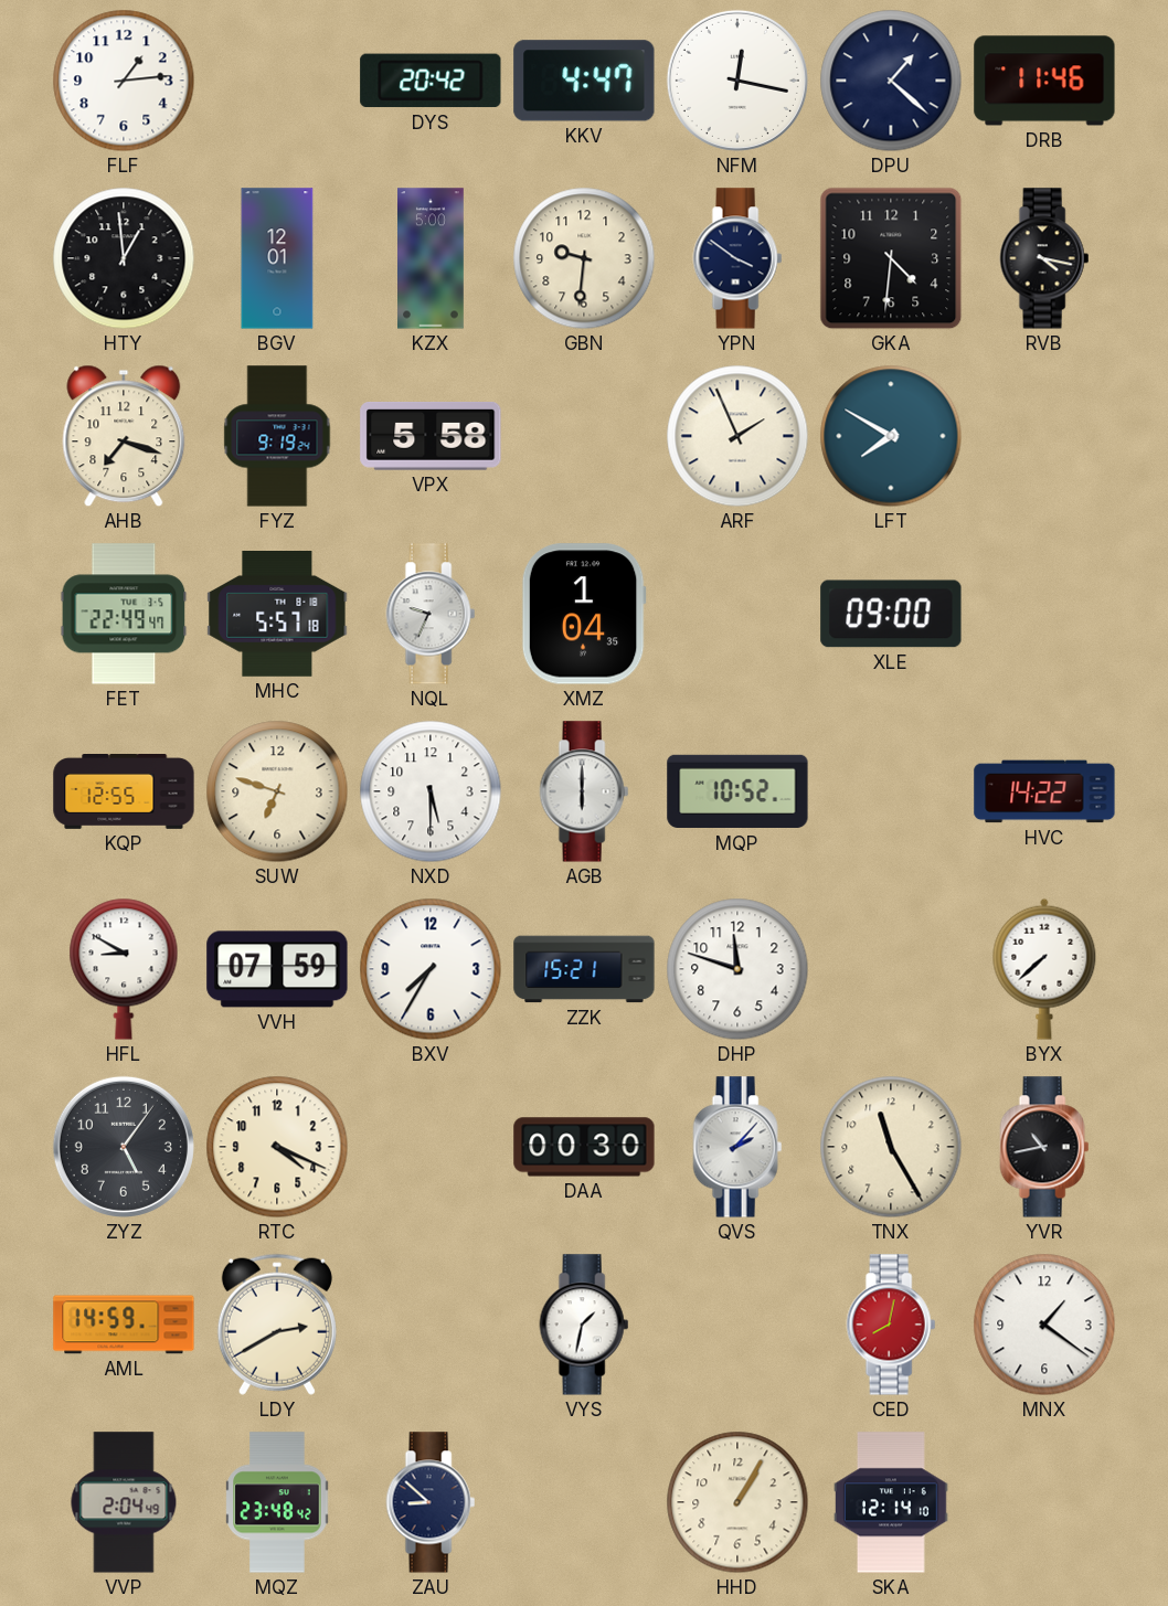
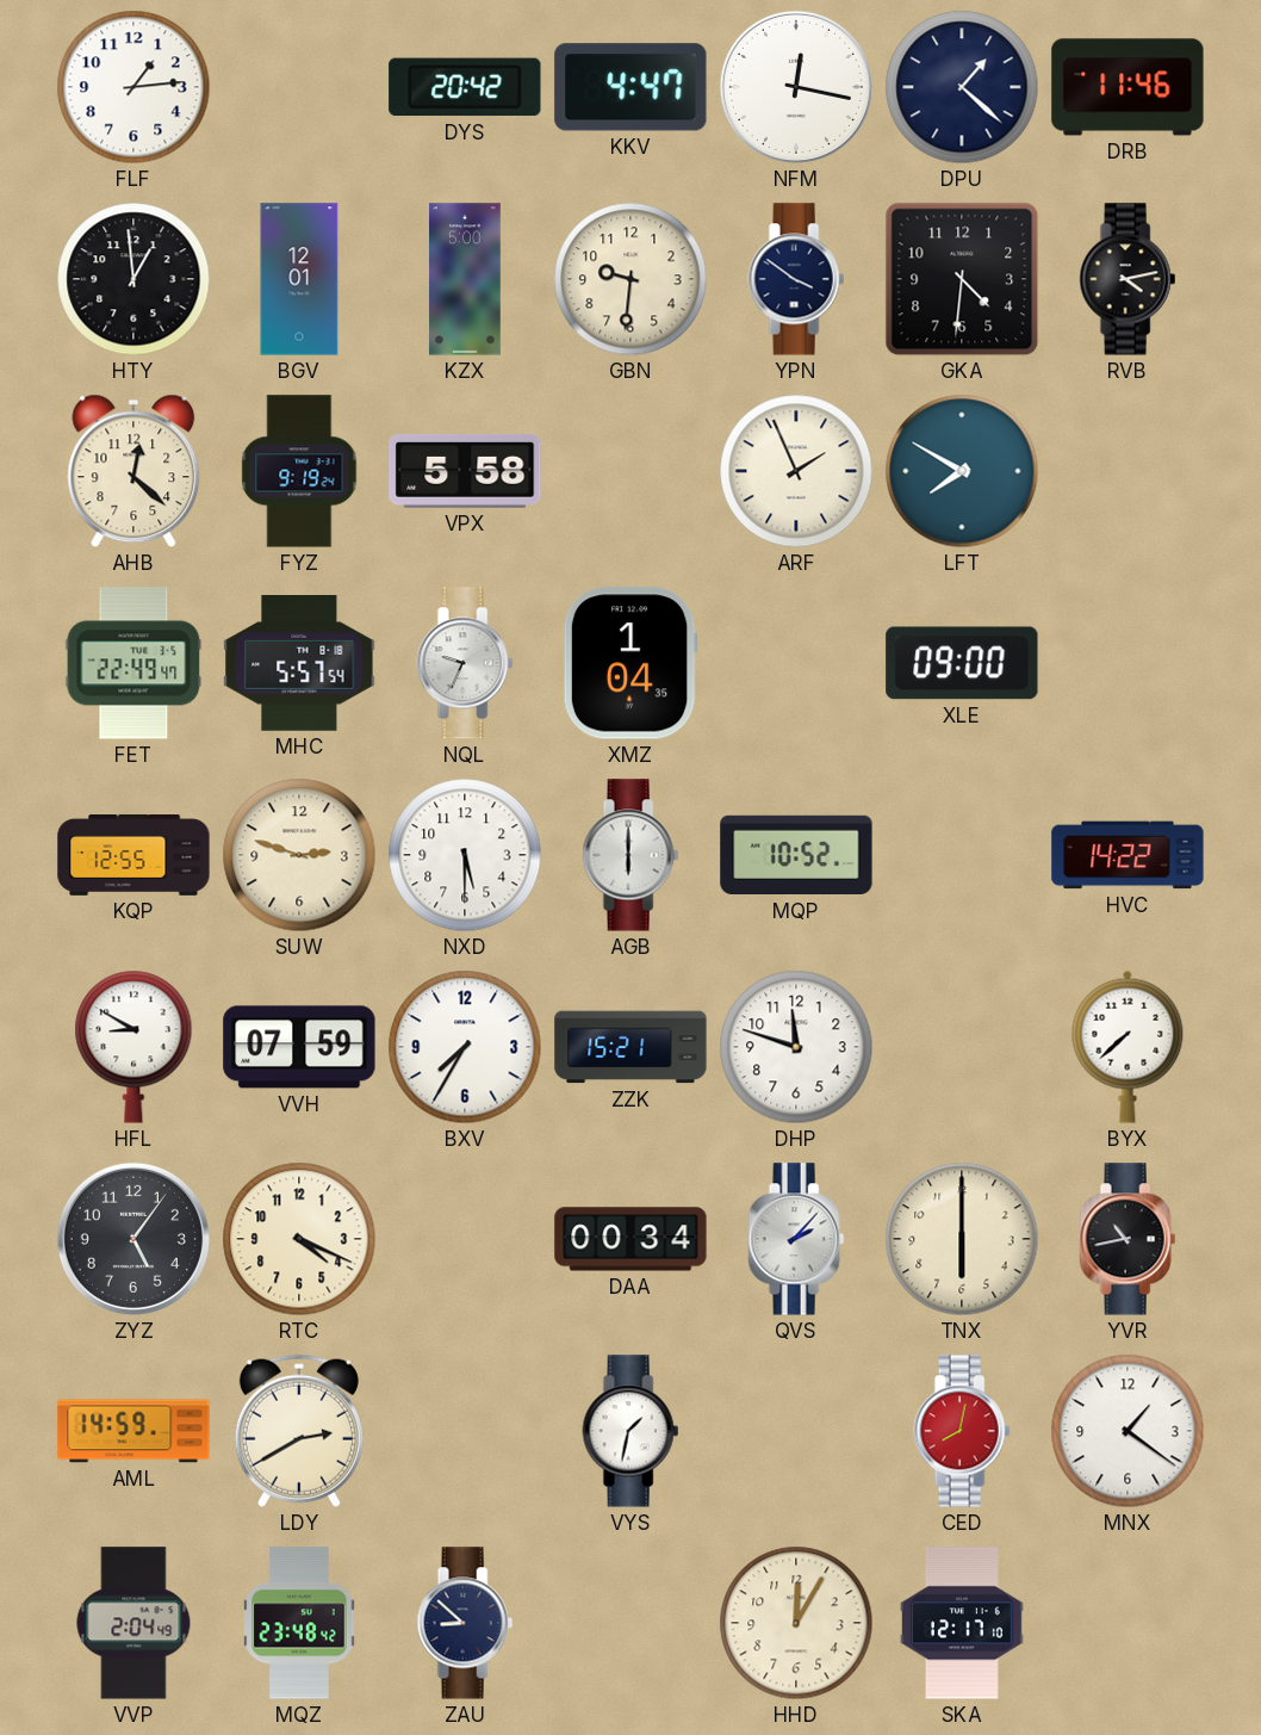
RVB: 4:17 -> 4:13 (1128, 279)
AHB: 7:18 -> 12:22 (133, 471)
MHC: 5:57:18 -> 5:57:54 (299, 664)
SUW: 6:48 -> 2:48 (299, 855)
DAA: 00:30 -> 00:34 (630, 1239)
TNX: 11:25 -> 6:00 (962, 1239)
HHD: 1:05 -> 12:05 (796, 1623)
SKA: 12:14 -> 12:17 (962, 1623)
